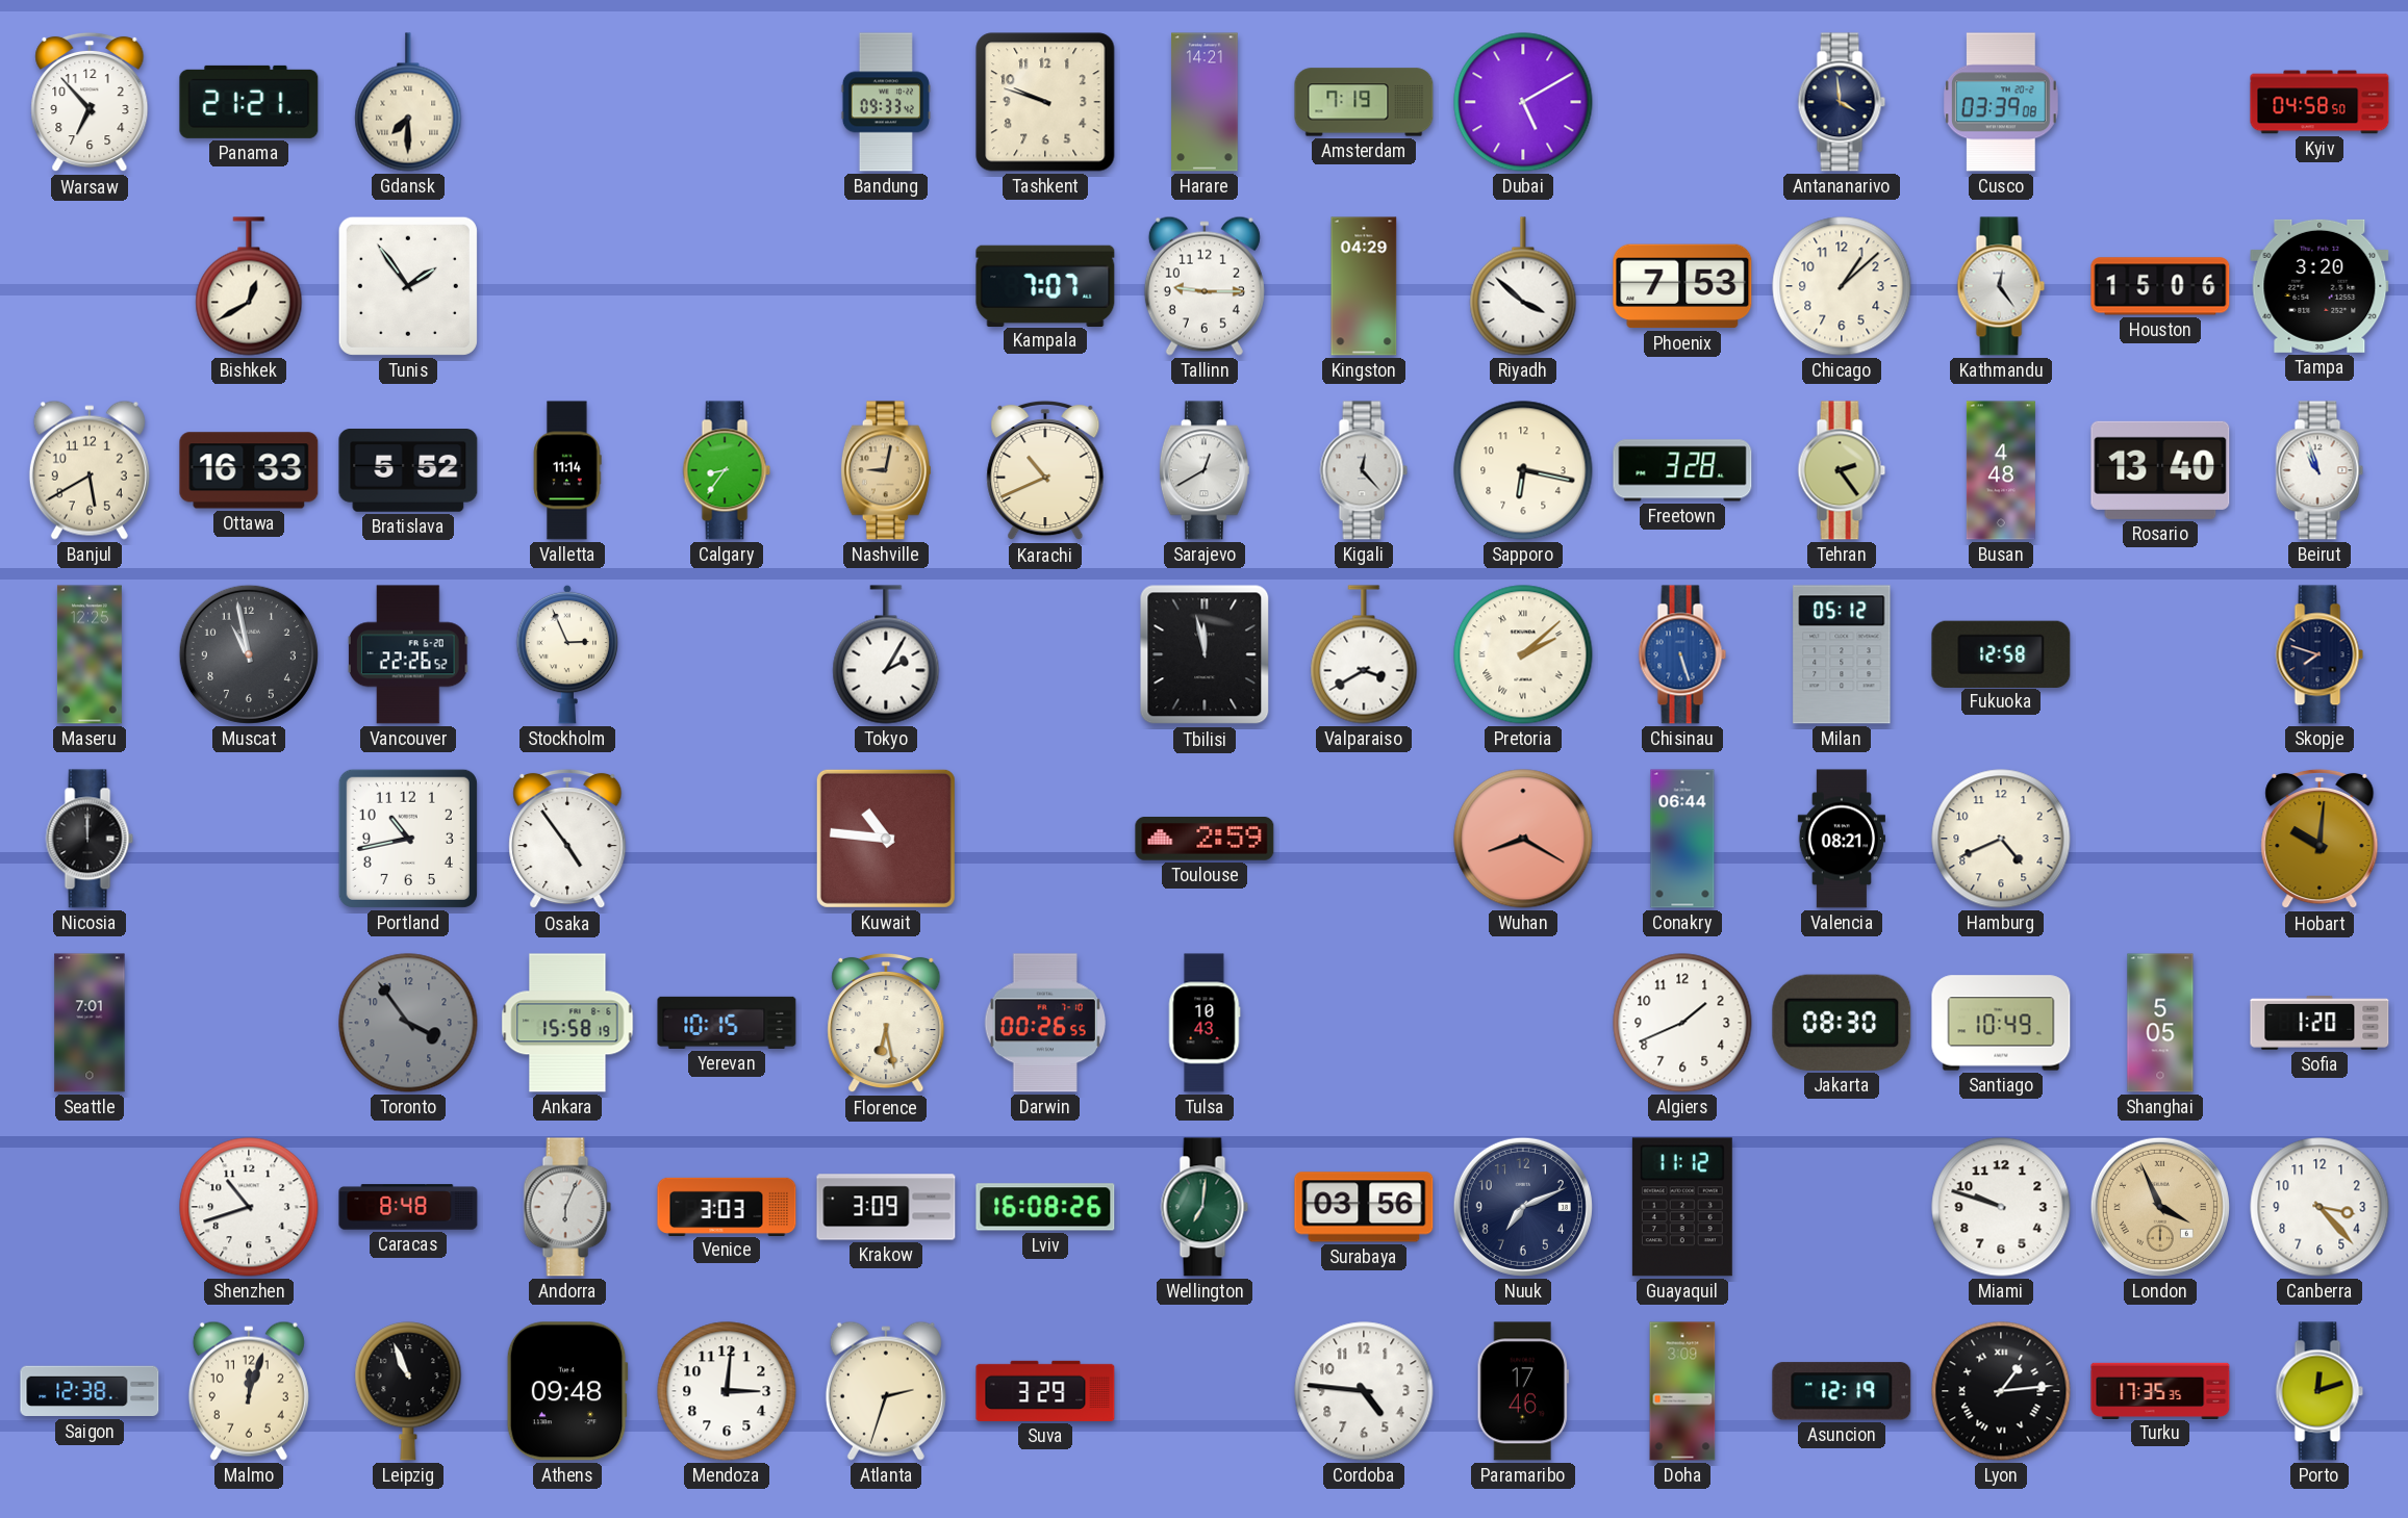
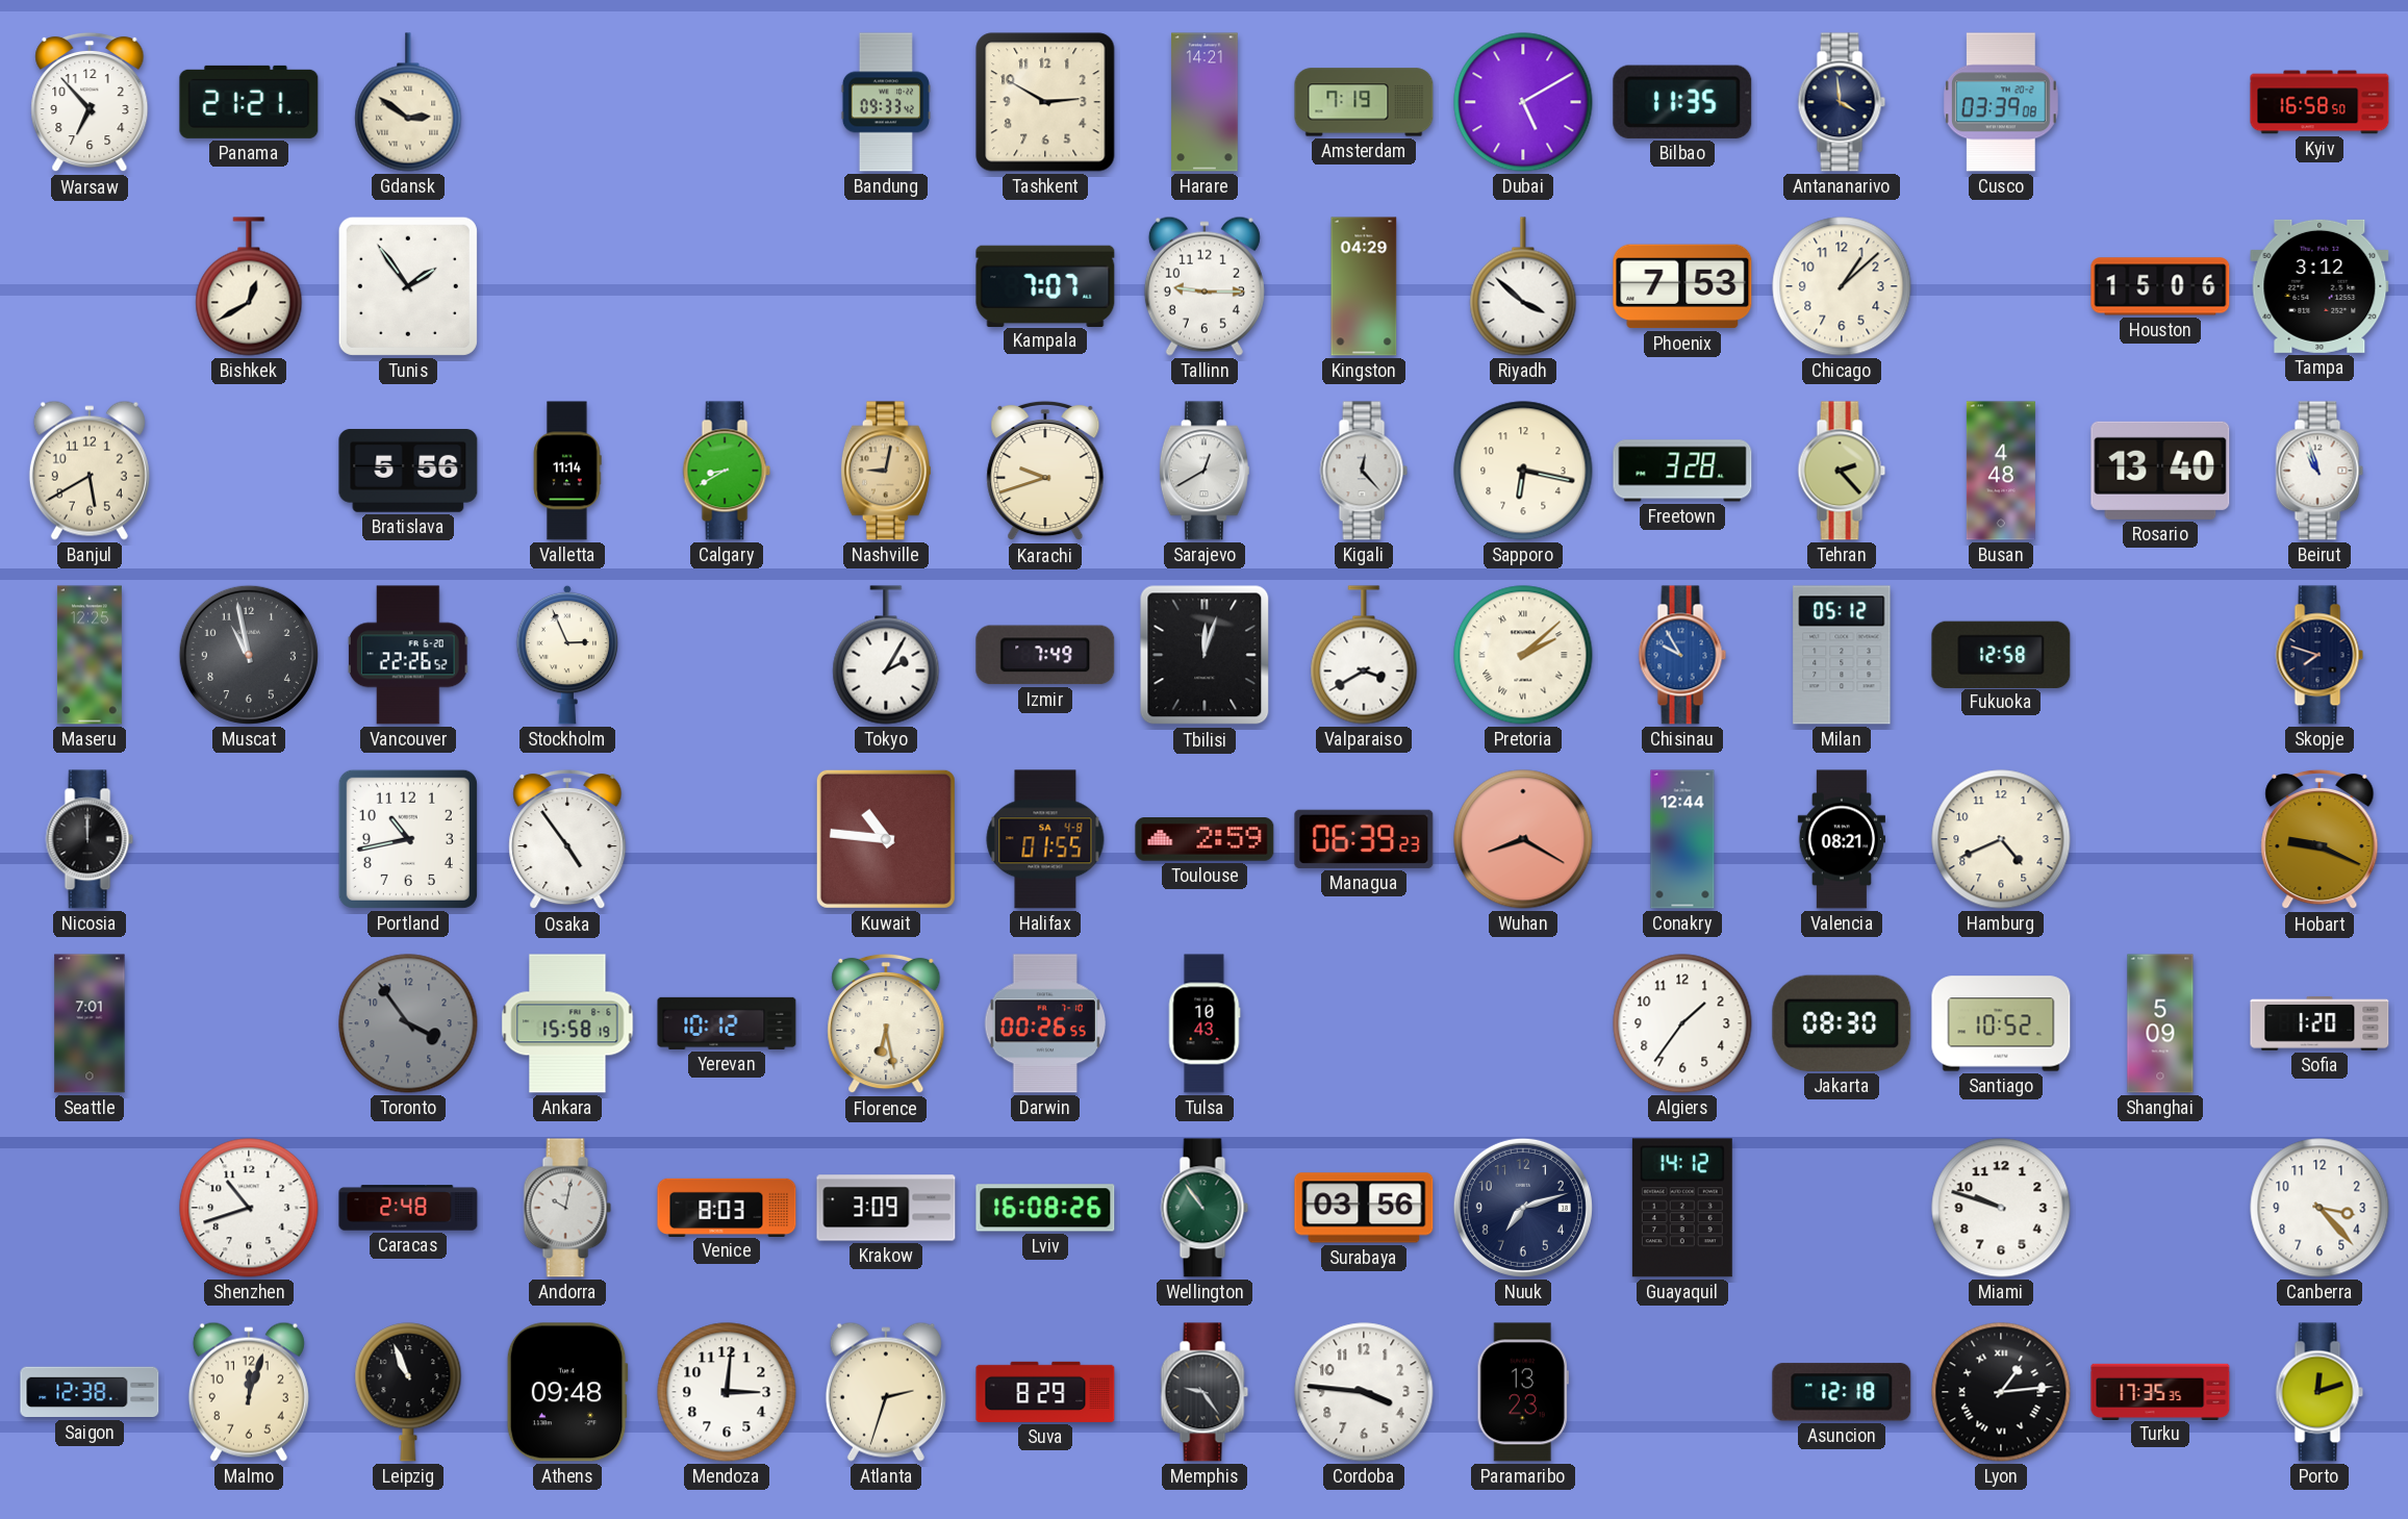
Gdansk: 7:30 -> 2:51 (408, 102)
Tashkent: 9:48 -> 2:50 (1045, 102)
Bilbao: none -> 11:35 (1682, 102)
Kyiv: 04:58 -> 16:58 (2320, 102)
Kathmandu: 12:24 -> none (2001, 286)
Tampa: 3:20 -> 3:12 (2320, 286)
Ottawa: 16:33 -> none (249, 470)
Bratislava: 5:52 -> 5:56 (408, 472)
Calgary: 8:36 -> 8:40 (727, 471)
Karachi: 10:41 -> 9:42 (1045, 471)
Tehran: 2:24 -> 2:23 (1842, 471)
Izmir: none -> 7:49 (1045, 655)
Tbilisi: 11:58 -> 12:03 (1205, 655)
Chisinau: 5:27 -> 9:55 (1682, 655)
Halifax: none -> 01:55 (1045, 839)
Managua: none -> 06:39 (1364, 839)
Conakry: 06:44 -> 12:44 (1682, 839)
Hobart: 10:01 -> 9:19 (2320, 839)
Yerevan: 10:15 -> 10:12 (727, 1023)
Algiers: 1:41 -> 1:36 (1682, 1023)
Santiago: 10:49 -> 10:52 (2001, 1023)
Shanghai: 5:05 -> 5:09 (2160, 1023)
Caracas: 8:48 -> 2:48 (408, 1208)
Andorra: 6:04 -> 10:02 (567, 1208)
Venice: 3:03 -> 8:03 (727, 1207)
Wellington: 7:01 -> 10:54 (1205, 1208)
Nuuk: 7:11 -> 7:12 (1523, 1208)
Guayaquil: 11:12 -> 14:12 (1682, 1208)
London: 3:56 -> none (2160, 1207)
Suva: 3:29 -> 8:29 (1045, 1392)
Memphis: none -> 9:24 (1205, 1392)
Cordoba: 4:46 -> 3:46 (1364, 1392)
Paramaribo: 17:46 -> 13:23 (1523, 1392)
Doha: 3:09 -> none (1682, 1391)
Asuncion: 12:19 -> 12:18 (1842, 1392)
